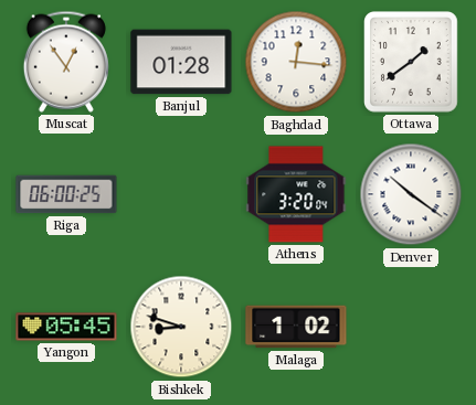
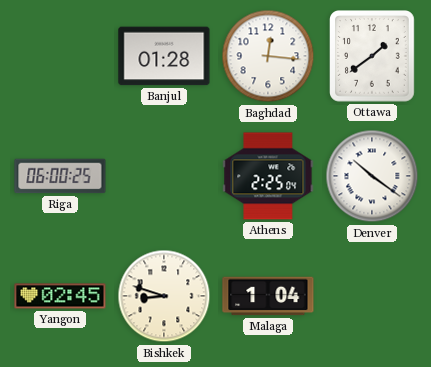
Muscat: 12:54 -> none (66, 62)
Athens: 3:20 -> 2:25 (268, 176)
Yangon: 05:45 -> 02:45 (60, 296)
Malaga: 1:02 -> 1:04 (268, 296)
